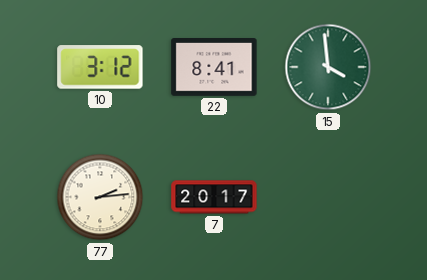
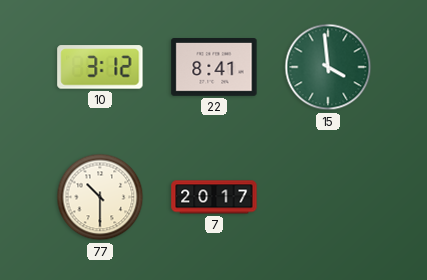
77: 2:14 -> 10:30 (100, 197)
